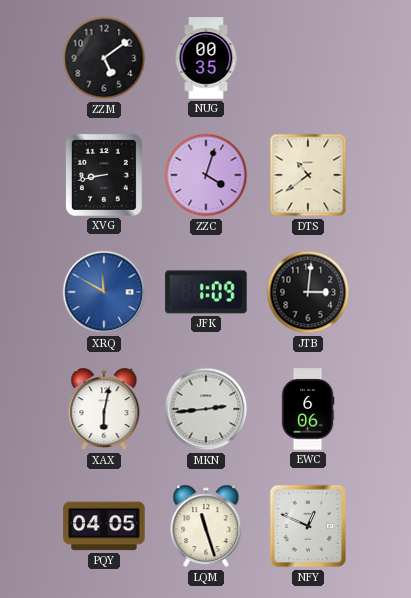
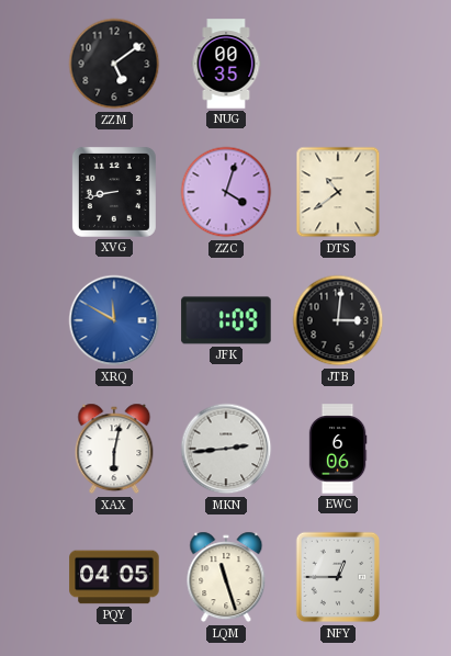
NFY: 12:49 -> 12:45 (338, 577)
